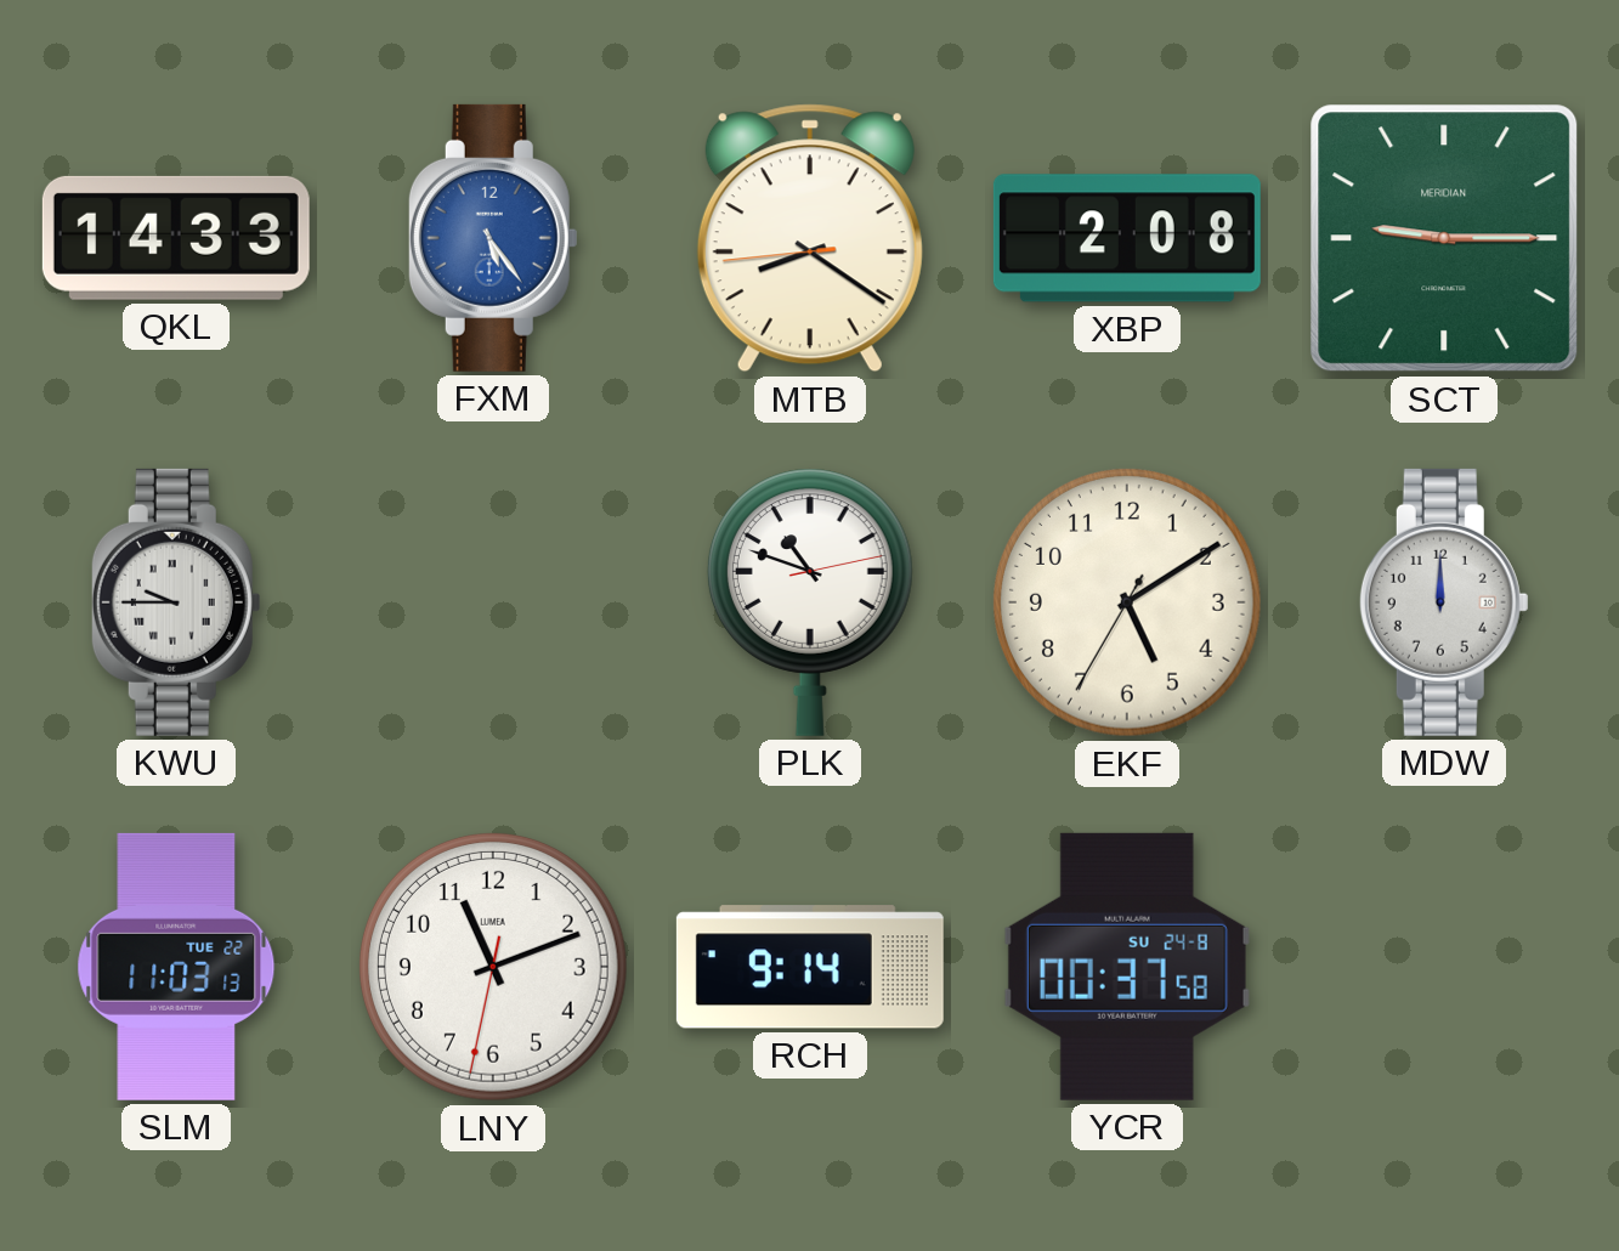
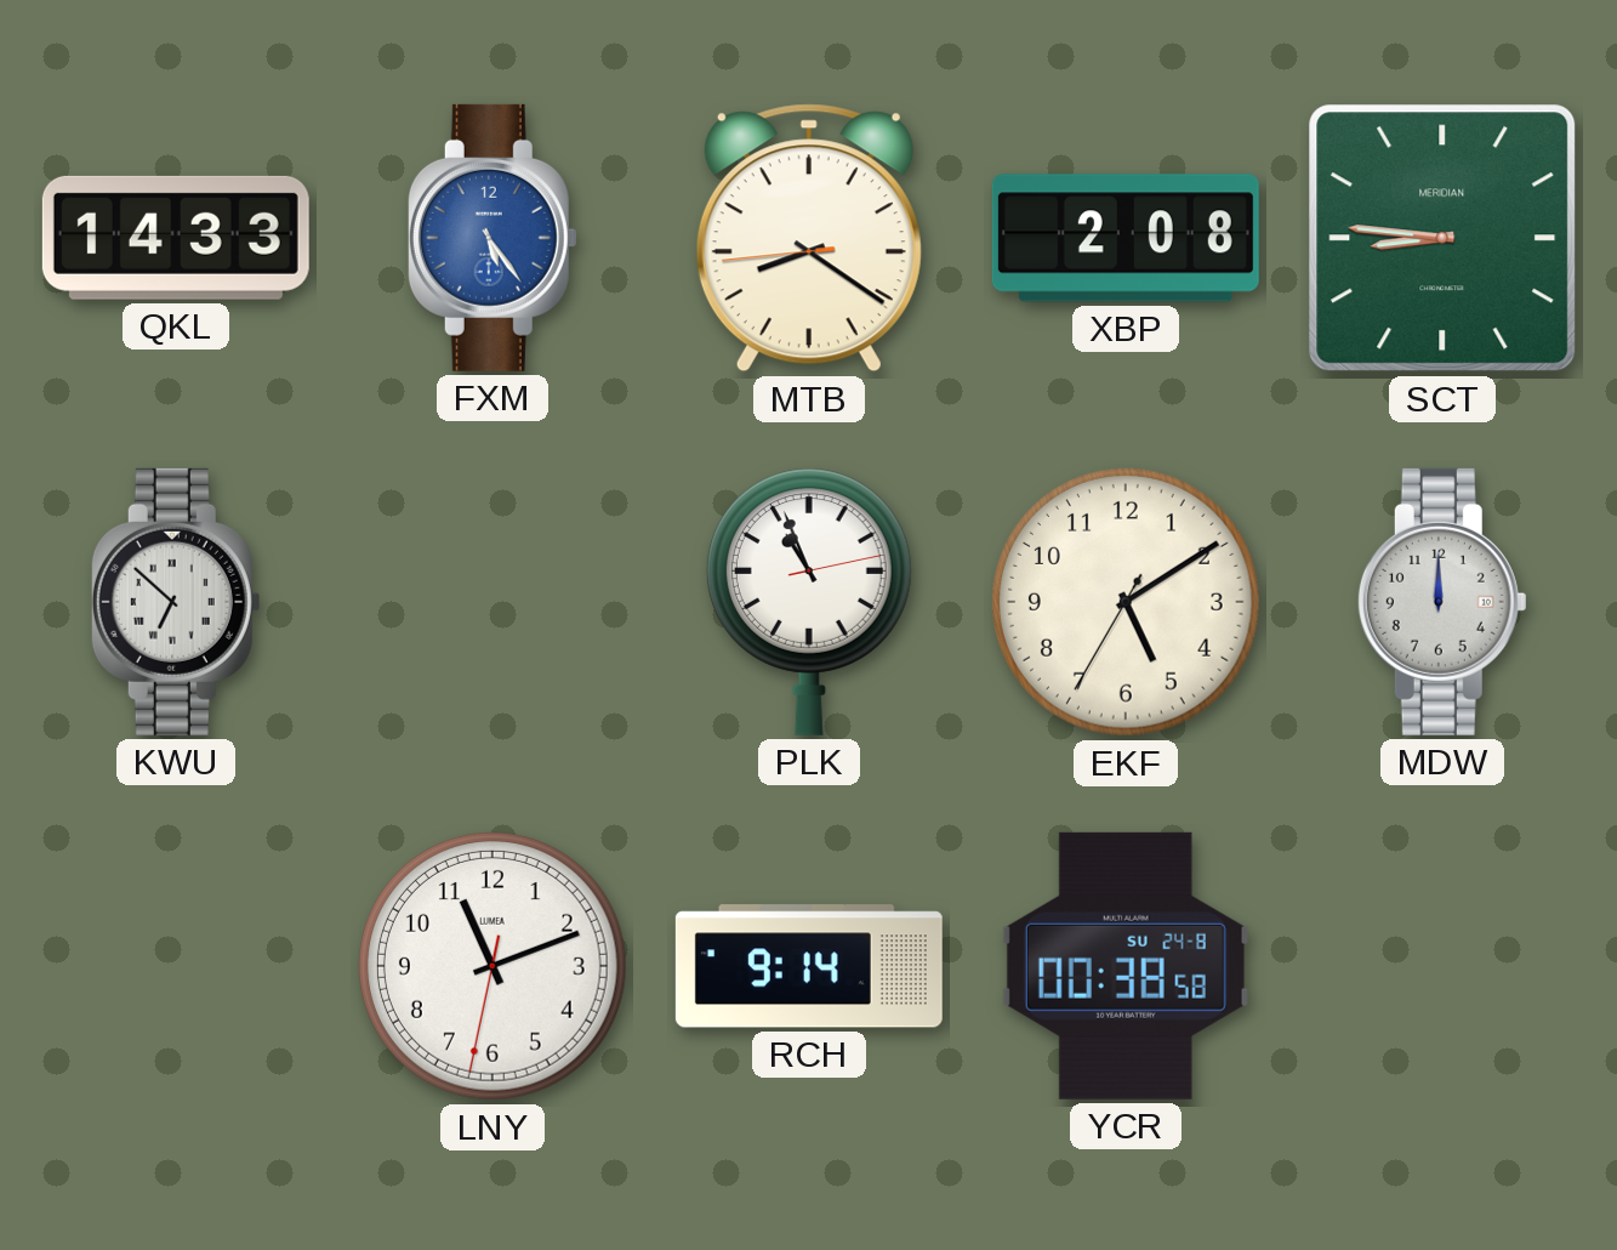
SCT: 9:15 -> 8:46 (1442, 238)
KWU: 9:45 -> 6:52 (176, 602)
PLK: 10:48 -> 10:56 (809, 602)
SLM: 11:03 -> none (176, 967)
YCR: 00:37 -> 00:38 (1126, 966)
